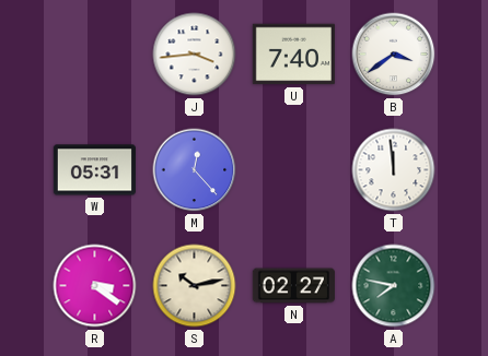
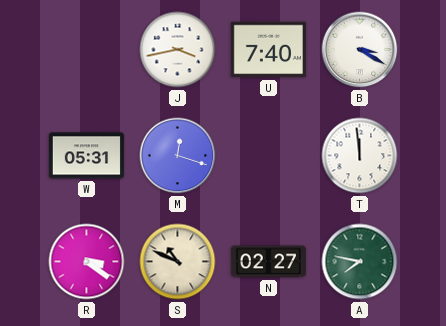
J: 3:44 -> 3:43 (178, 50)
B: 3:39 -> 3:20 (360, 50)
M: 12:23 -> 12:18 (178, 156)
S: 10:13 -> 10:49 (178, 262)
